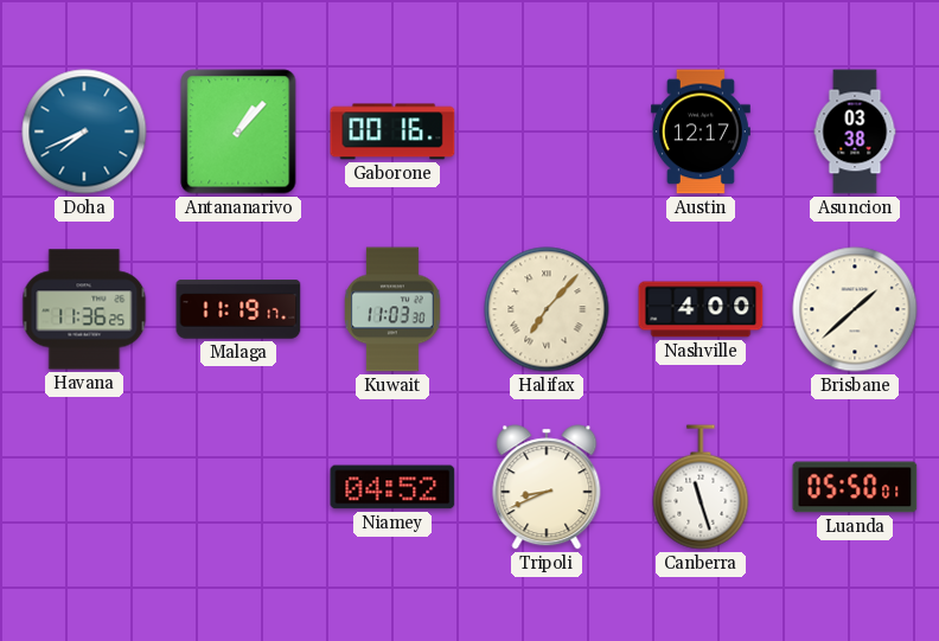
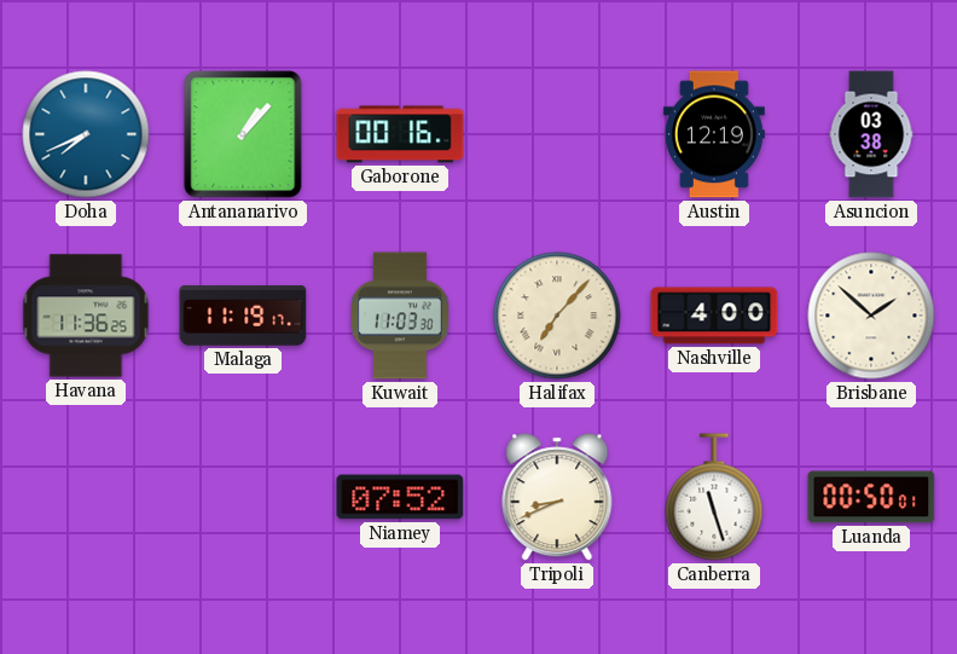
Austin: 12:17 -> 12:19 (714, 134)
Brisbane: 1:38 -> 1:52 (871, 316)
Niamey: 04:52 -> 07:52 (400, 497)
Luanda: 05:50 -> 00:50 (871, 497)
